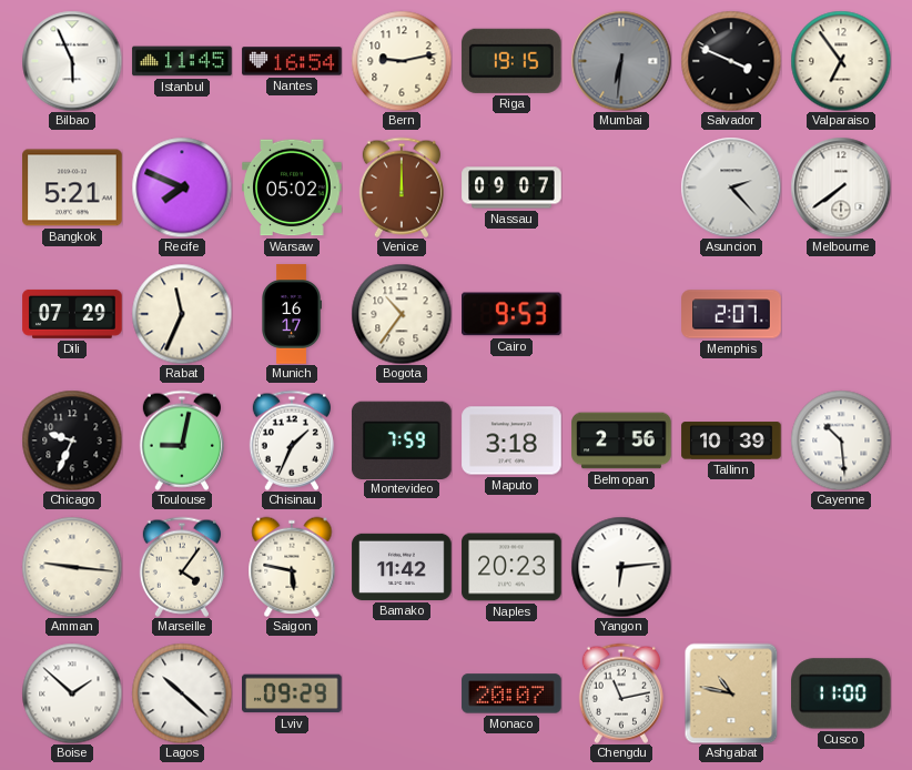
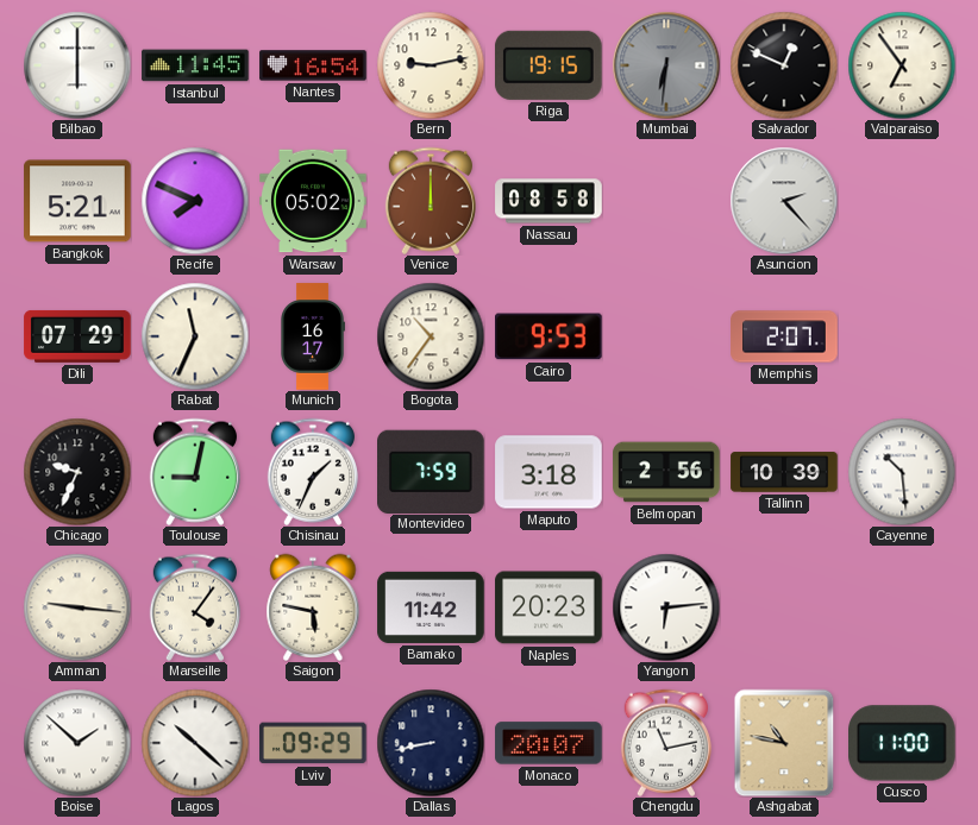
Bilbao: 5:56 -> 6:00 (77, 65)
Salvador: 3:49 -> 12:49 (784, 65)
Nassau: 09:07 -> 08:58 (548, 201)
Melbourne: 7:39 -> none (841, 188)
Dallas: none -> 8:43 (431, 743)
